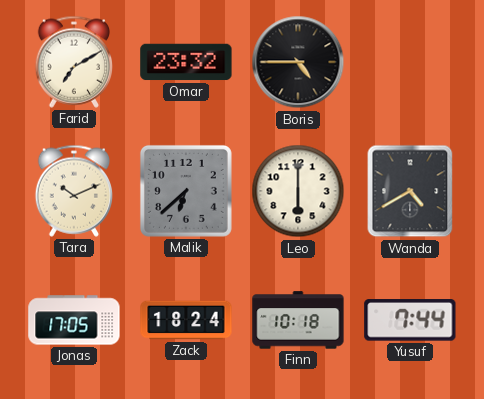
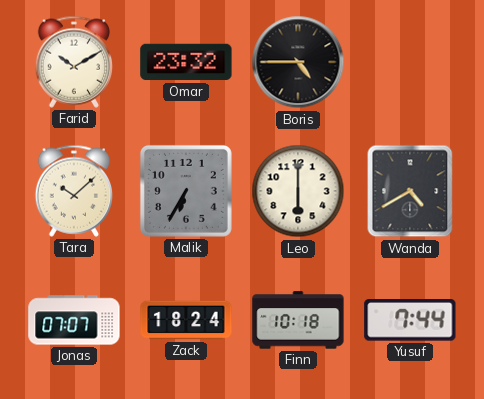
Farid: 7:10 -> 10:10 (73, 62)
Tara: 10:11 -> 10:08 (73, 191)
Malik: 6:38 -> 6:35 (186, 191)
Jonas: 17:05 -> 07:07 (74, 320)
